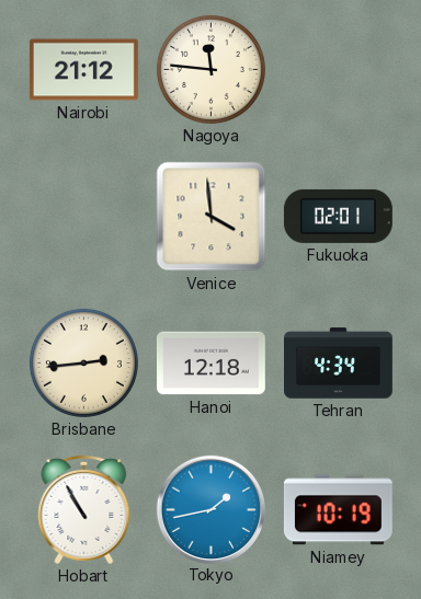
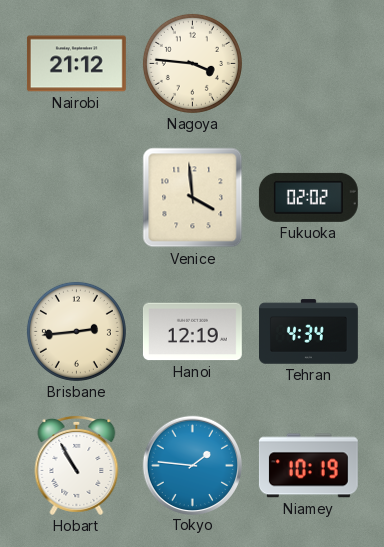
Nagoya: 11:46 -> 3:46 (192, 63)
Fukuoka: 02:01 -> 02:02 (308, 197)
Hanoi: 12:18 -> 12:19 (192, 332)
Tokyo: 1:43 -> 1:46 (192, 465)
